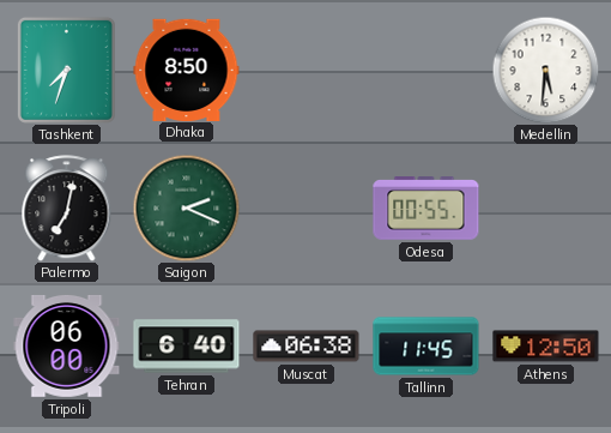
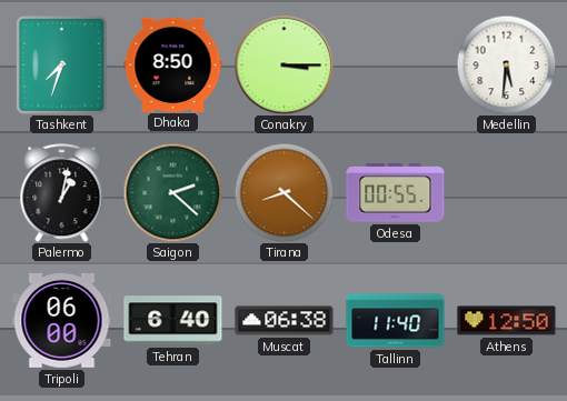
Conakry: none -> 3:15 (283, 64)
Palermo: 7:02 -> 1:02 (62, 193)
Saigon: 2:19 -> 2:22 (172, 192)
Tirana: none -> 8:22 (283, 192)
Tallinn: 11:45 -> 11:40 (396, 321)
